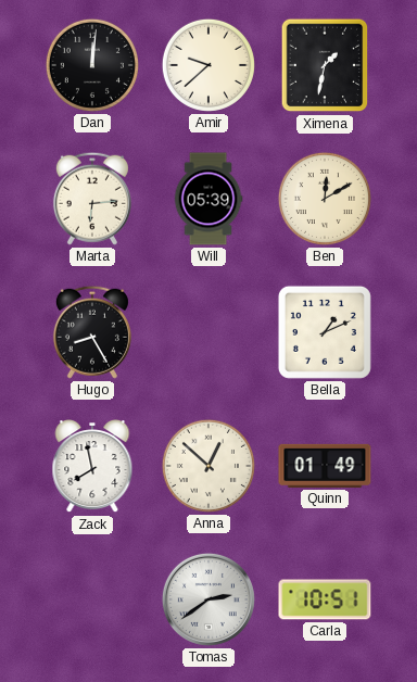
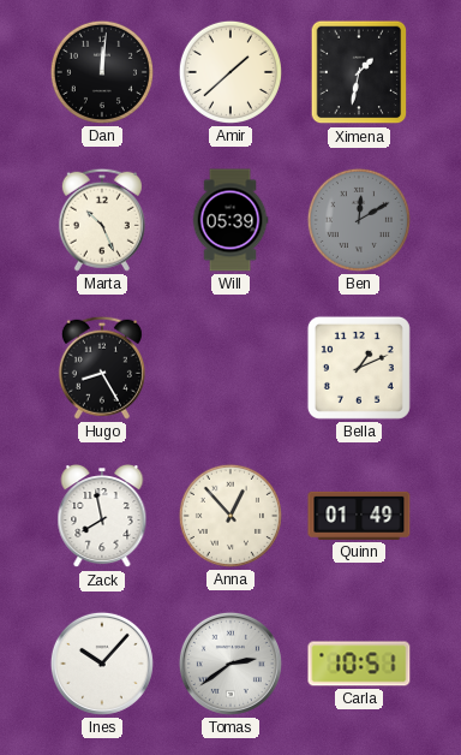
Amir: 9:38 -> 1:38 (230, 72)
Marta: 6:14 -> 10:26 (102, 220)
Ben dial: cream -> grey (359, 220)
Anna: 12:52 -> 12:53 (230, 516)
Ines: none -> 10:07 (102, 664)
